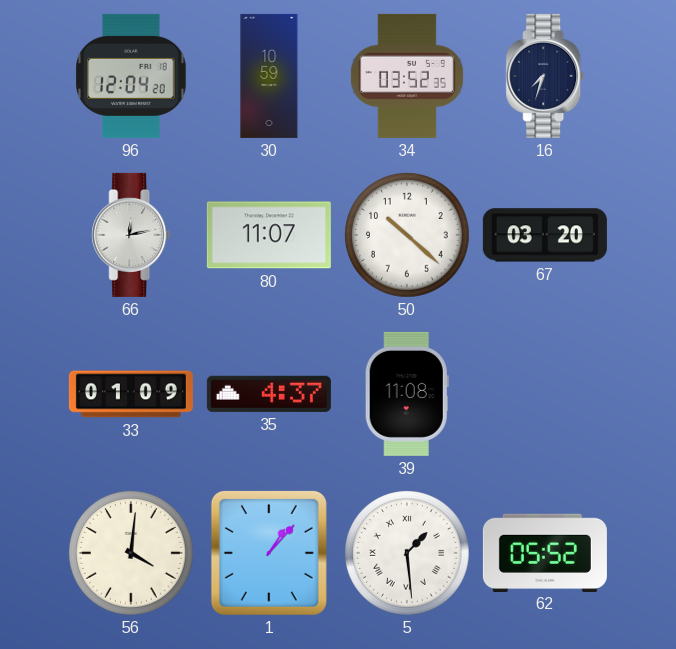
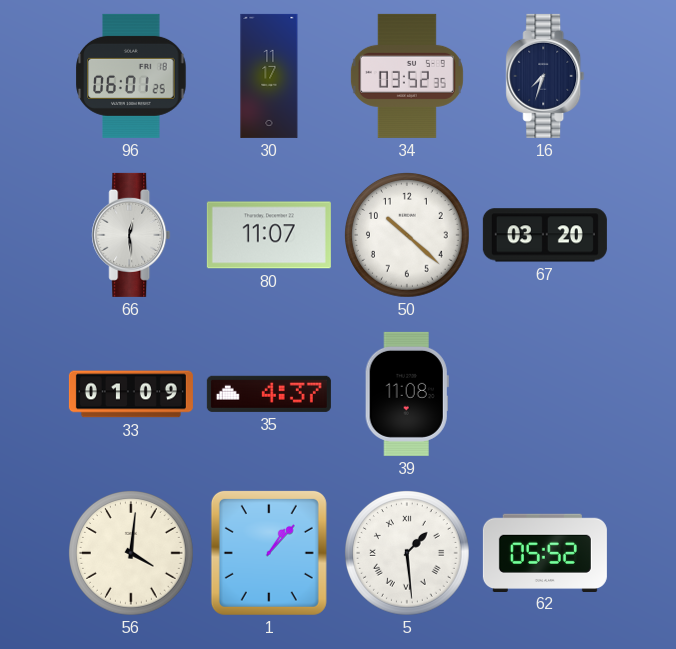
96: 12:04 -> 06:01 (131, 76)
30: 10:59 -> 11:17 (269, 76)
66: 12:13 -> 12:29 (131, 235)
